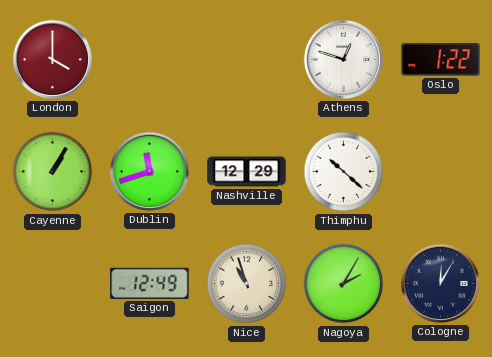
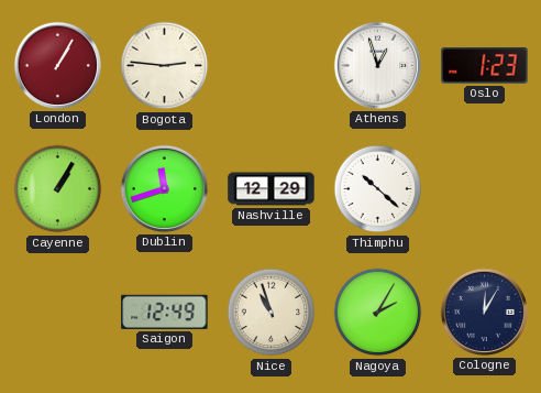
London: 4:00 -> 1:05 (57, 65)
Bogota: none -> 2:46 (165, 66)
Athens: 12:48 -> 12:57 (377, 65)
Oslo: 1:22 -> 1:23 (485, 66)
